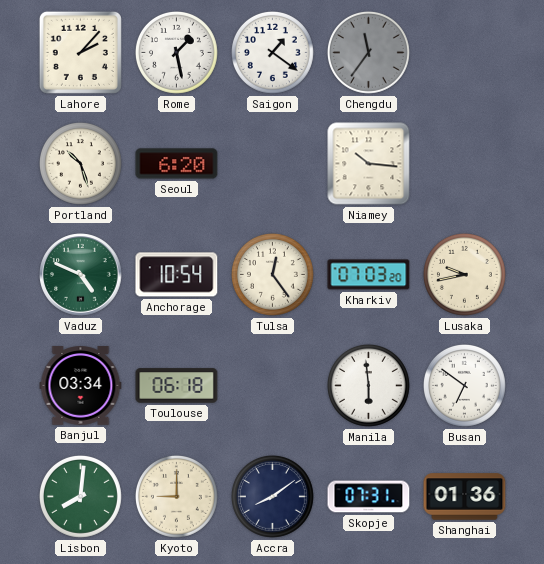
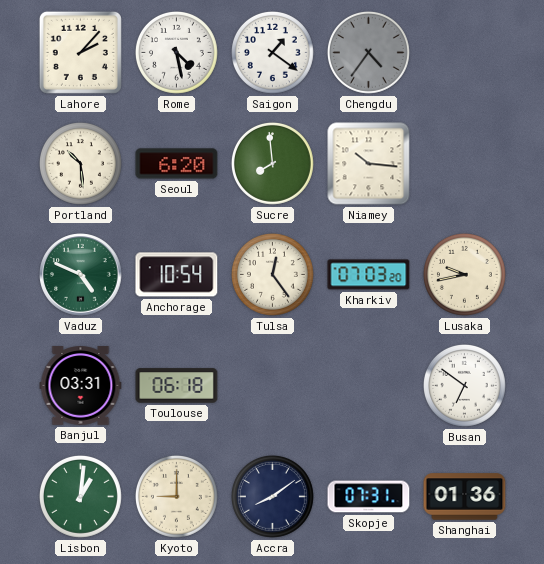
Rome: 1:28 -> 4:28 (176, 52)
Chengdu: 11:36 -> 4:36 (368, 52)
Portland: 10:27 -> 10:29 (80, 163)
Sucre: none -> 7:59 (272, 163)
Banjul: 03:34 -> 03:31 (81, 386)
Manila: 5:59 -> none (368, 385)
Lisbon: 8:01 -> 1:01 (80, 496)
